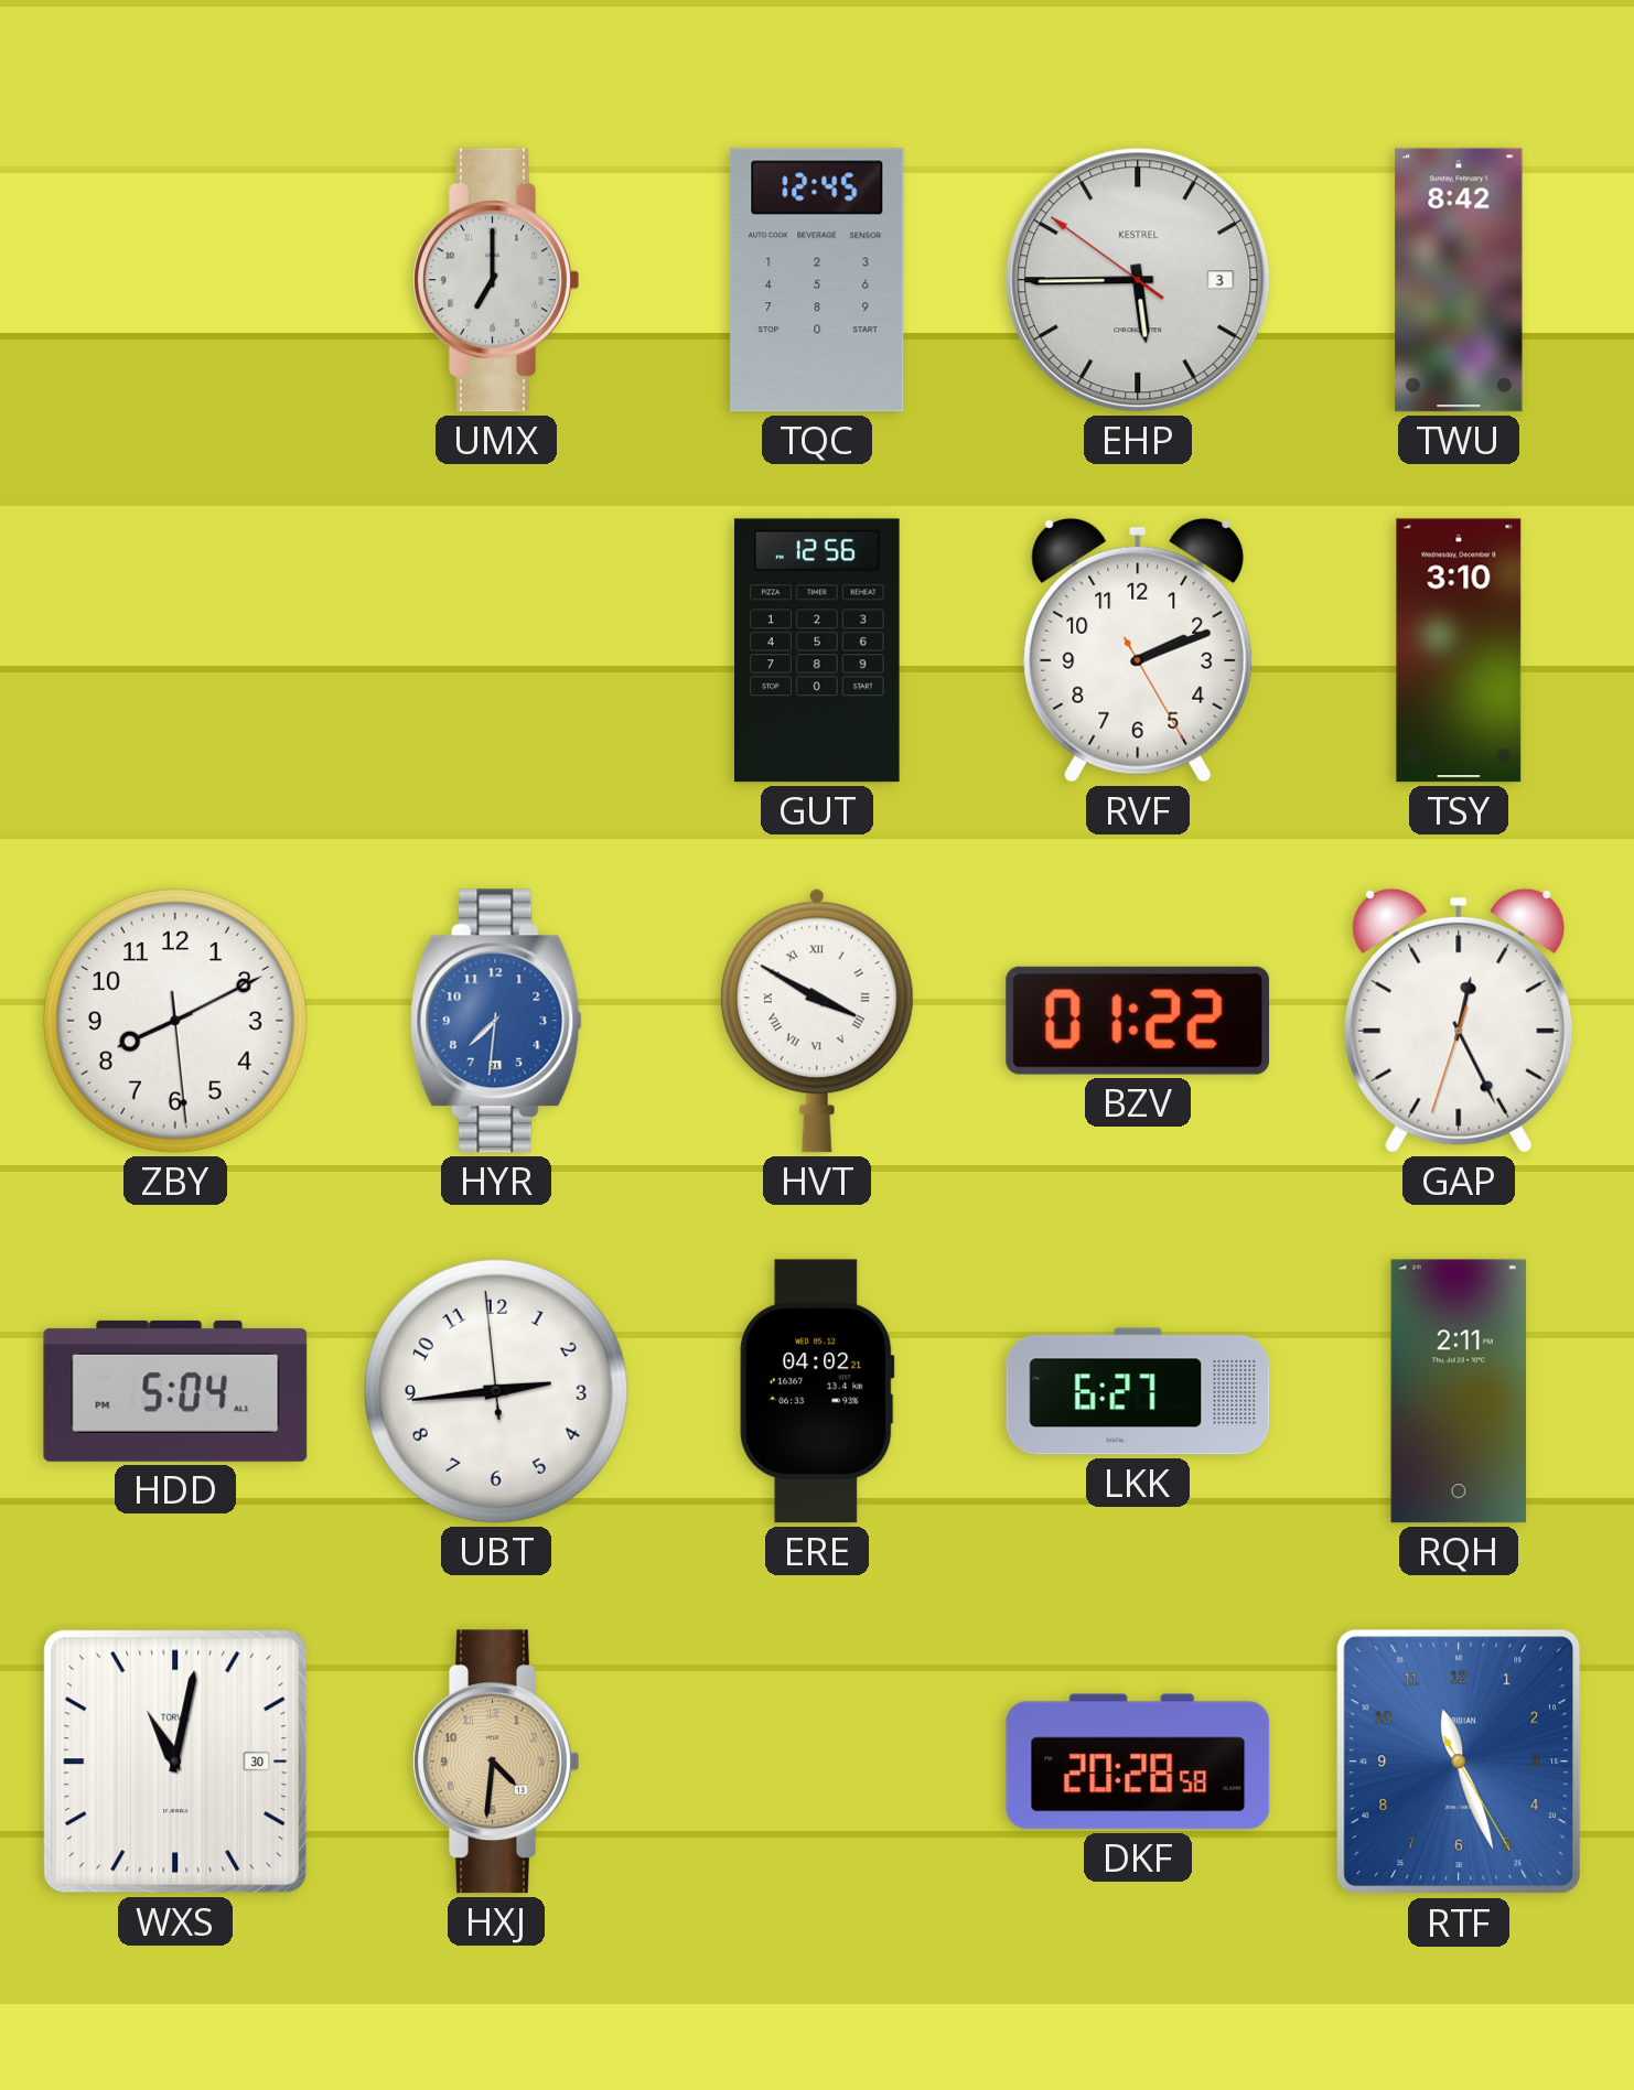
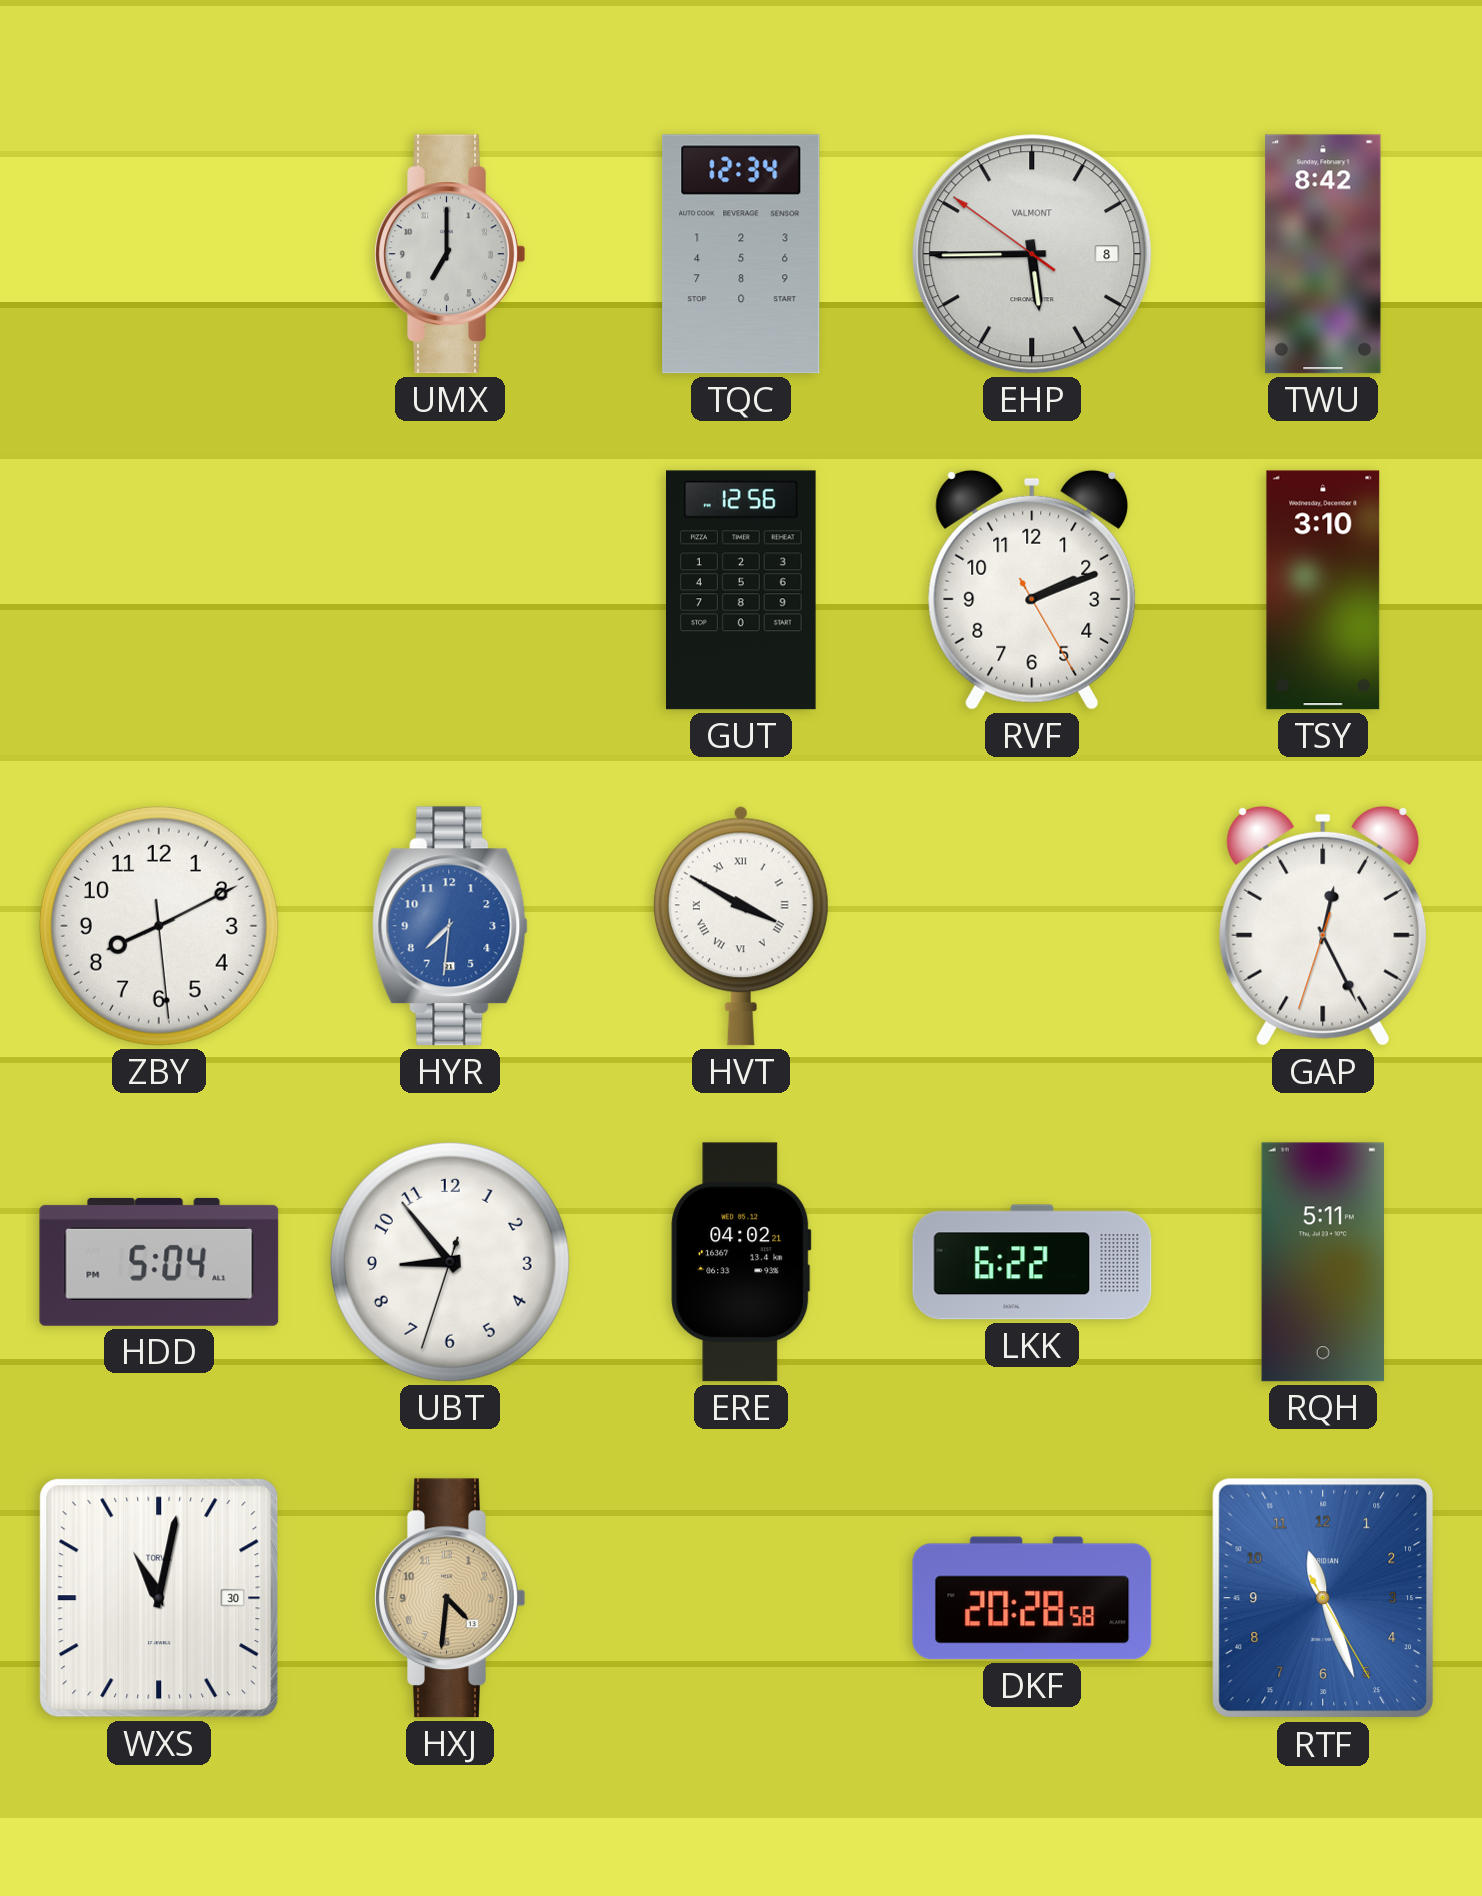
TQC: 12:45 -> 12:34 (741, 254)
EHP date: 3 -> 8 (1032, 254)
EHP brand: KESTREL -> VALMONT (1032, 254)
BZV: 01:22 -> none (1138, 1021)
UBT: 2:43 -> 8:53 (450, 1262)
LKK: 6:27 -> 6:22 (1032, 1262)
RQH: 2:11 -> 5:11 (1323, 1262)
